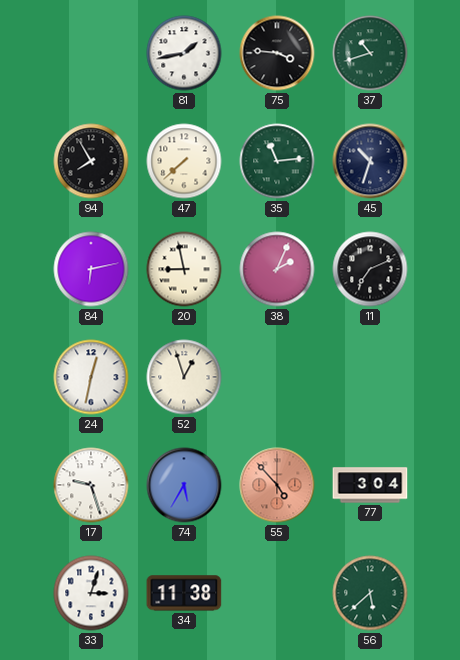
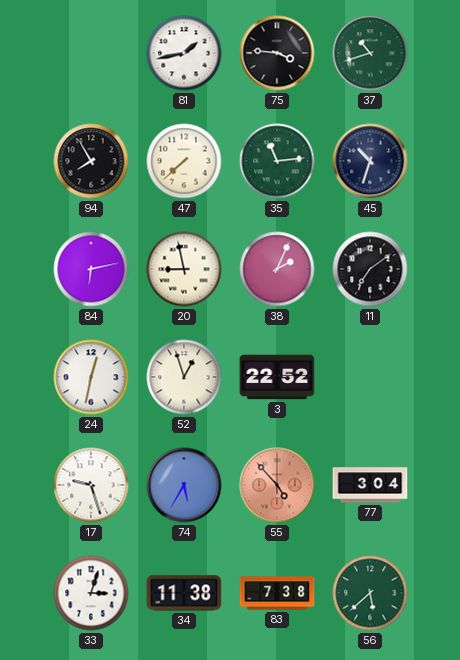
11: 7:11 -> 7:09 (370, 269)
3: none -> 22:52 (277, 377)
83: none -> 7:38 (277, 593)
